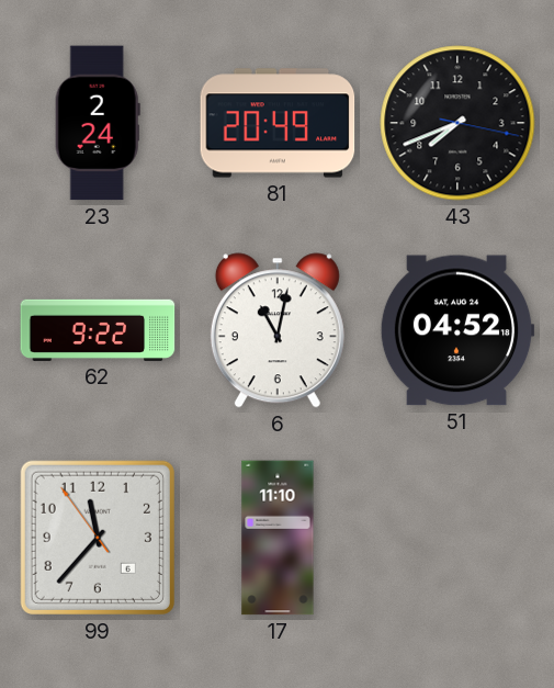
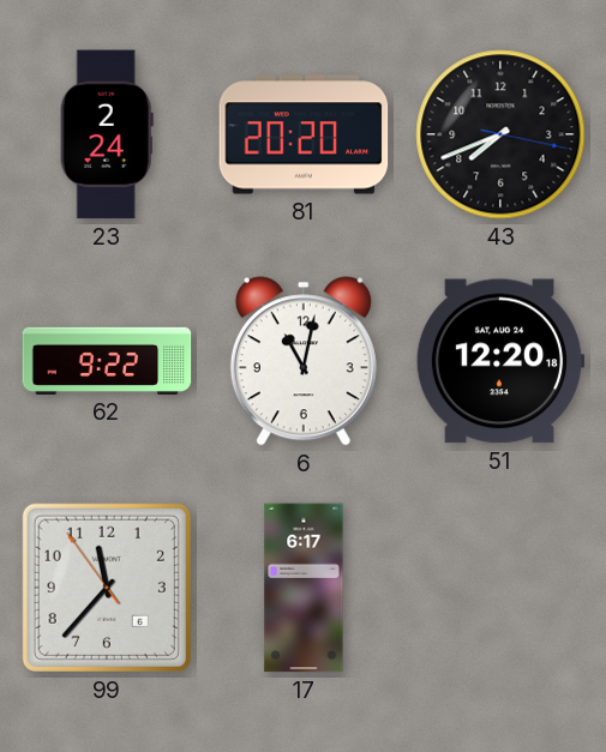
81: 20:49 -> 20:20 (304, 134)
51: 04:52 -> 12:20 (500, 361)
17: 11:10 -> 6:17 (304, 588)
